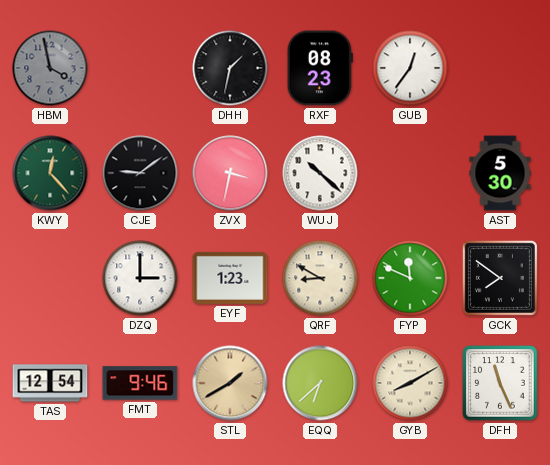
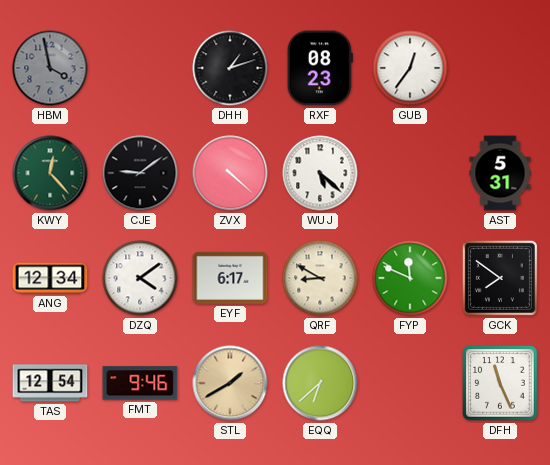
DHH: 1:32 -> 1:12 (230, 68)
ZVX: 3:32 -> 4:22 (230, 173)
WUJ: 10:22 -> 5:22 (320, 173)
AST: 5:30 -> 5:31 (500, 173)
ANG: none -> 12:34 (50, 278)
DZQ: 3:00 -> 4:09 (140, 278)
EYF: 1:23 -> 6:17 (230, 278)
GYB: 8:10 -> none (410, 383)
